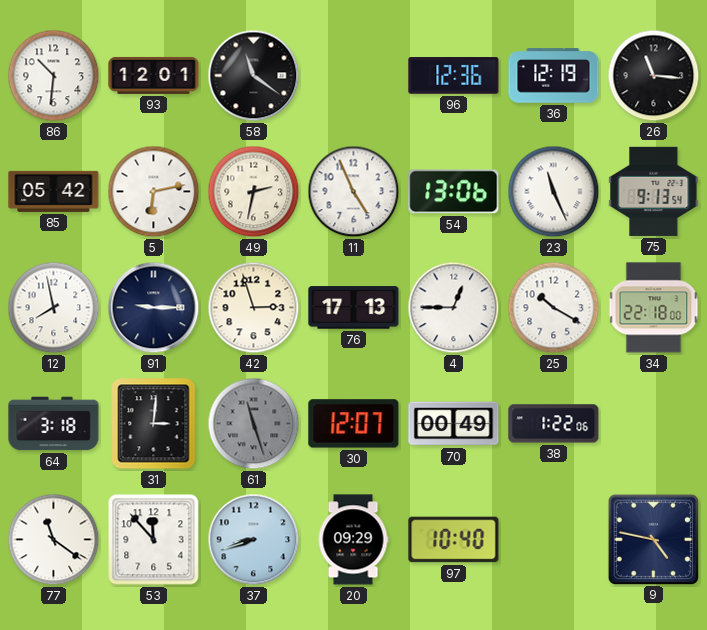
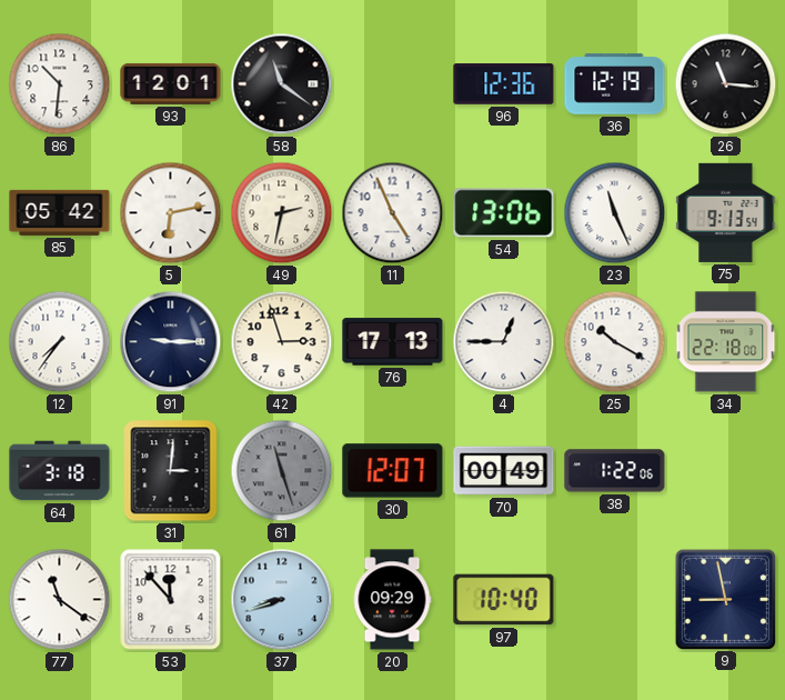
12: 7:58 -> 7:36 (60, 342)
9: 4:47 -> 8:58 (725, 599)
